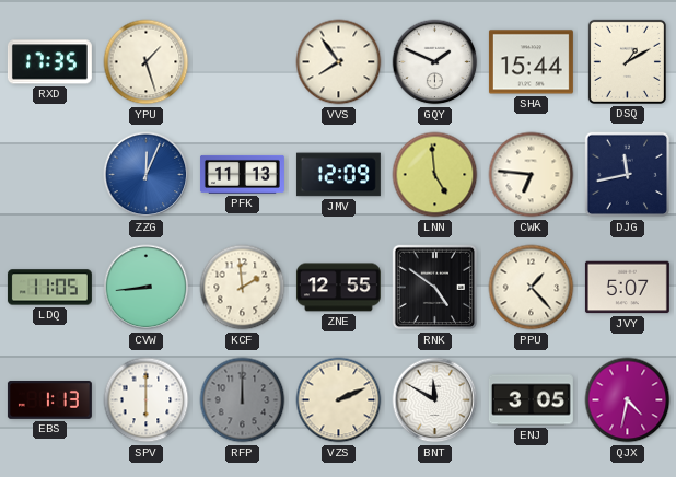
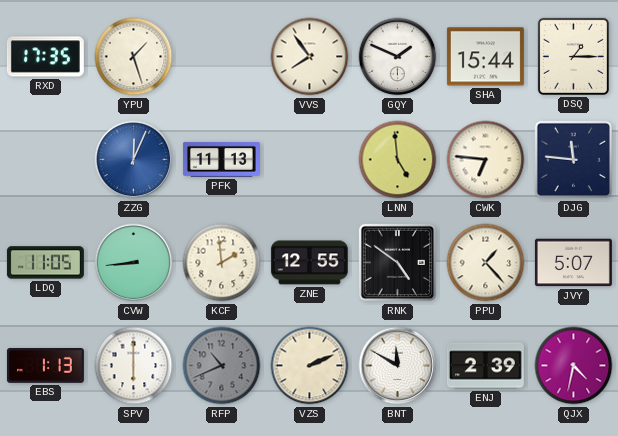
DSQ: 1:10 -> 1:15 (573, 56)
JMV: 12:09 -> none (338, 175)
DJG: 11:43 -> 11:46 (574, 160)
RFP: 12:00 -> 10:41 (222, 366)
ENJ: 3:05 -> 2:39 (485, 366)
